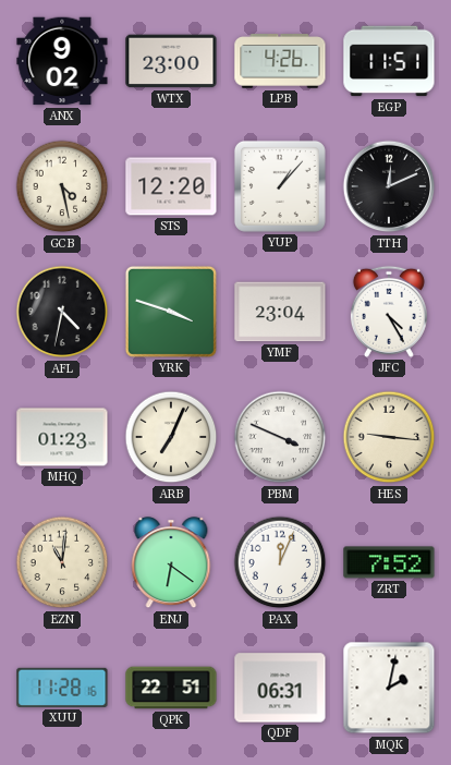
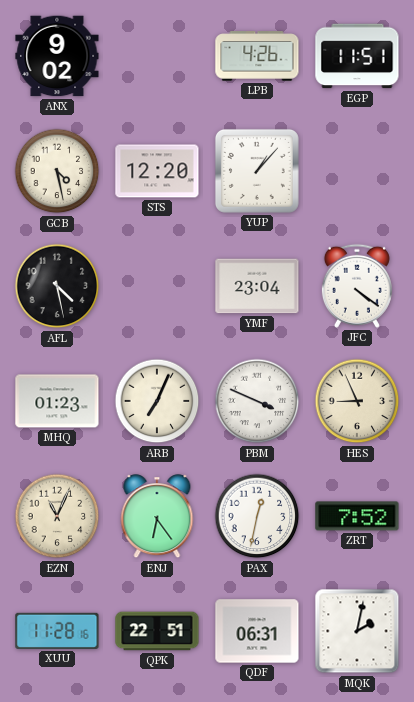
WTX: 23:00 -> none (171, 61)
TTH: 12:11 -> none (389, 186)
AFL: 4:32 -> 4:28 (57, 286)
YRK: 3:48 -> none (171, 312)
JFC: 4:25 -> 4:21 (357, 286)
HES: 9:16 -> 8:56 (357, 401)
EZN: 11:01 -> 11:04 (57, 516)
ENJ: 6:21 -> 6:24 (157, 517)
PAX: 12:04 -> 12:32 (257, 516)
